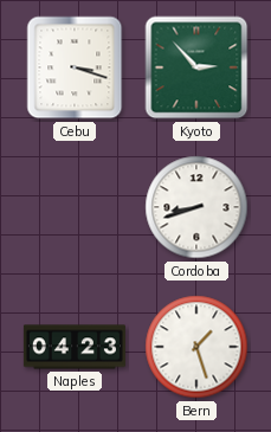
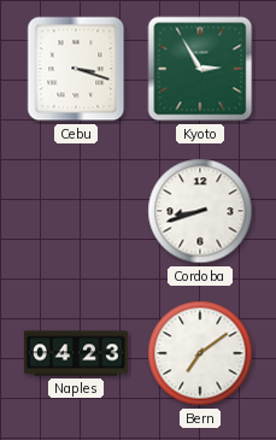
Kyoto: 2:53 -> 2:55 (200, 69)
Bern: 1:27 -> 7:09 (200, 353)
